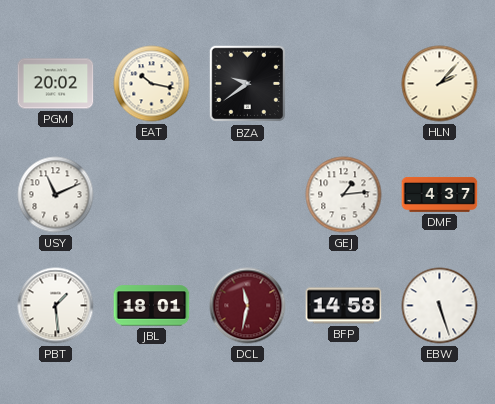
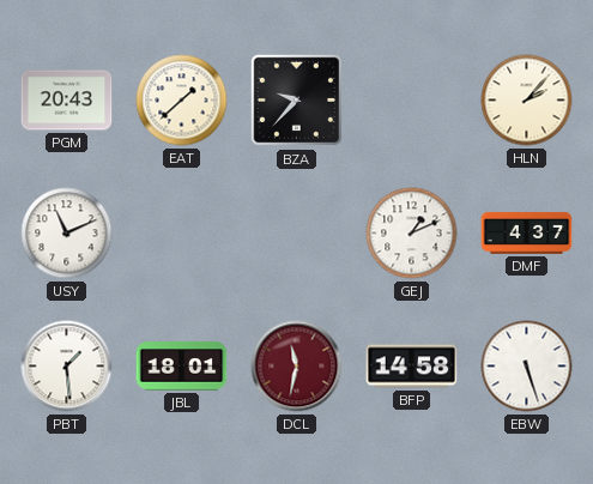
PGM: 20:02 -> 20:43 (67, 101)
EAT: 10:17 -> 1:38 (182, 101)
BZA: 9:39 -> 9:37 (297, 101)
GEJ: 1:14 -> 1:11 (412, 234)
